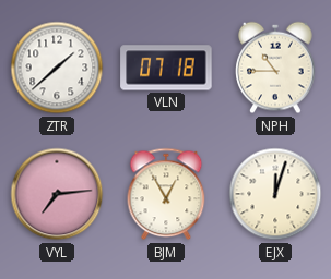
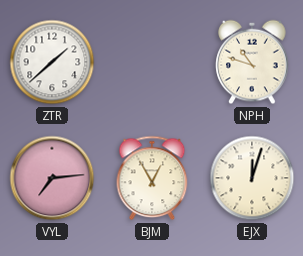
VLN: 07:18 -> none (166, 68)
NPH: 10:45 -> 10:48 (252, 62)
